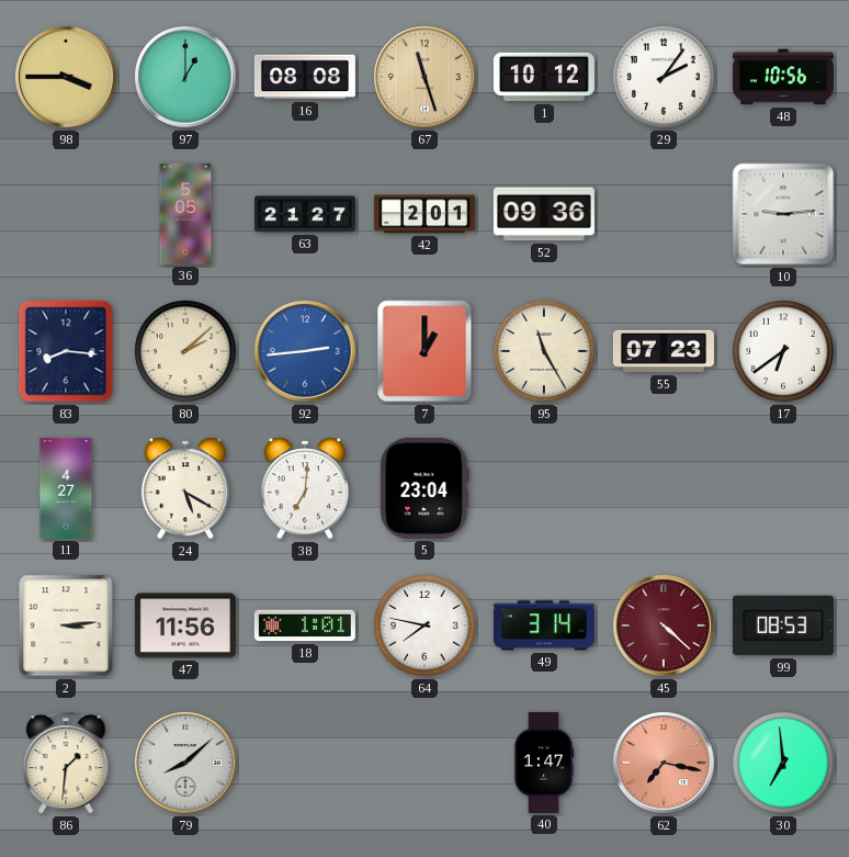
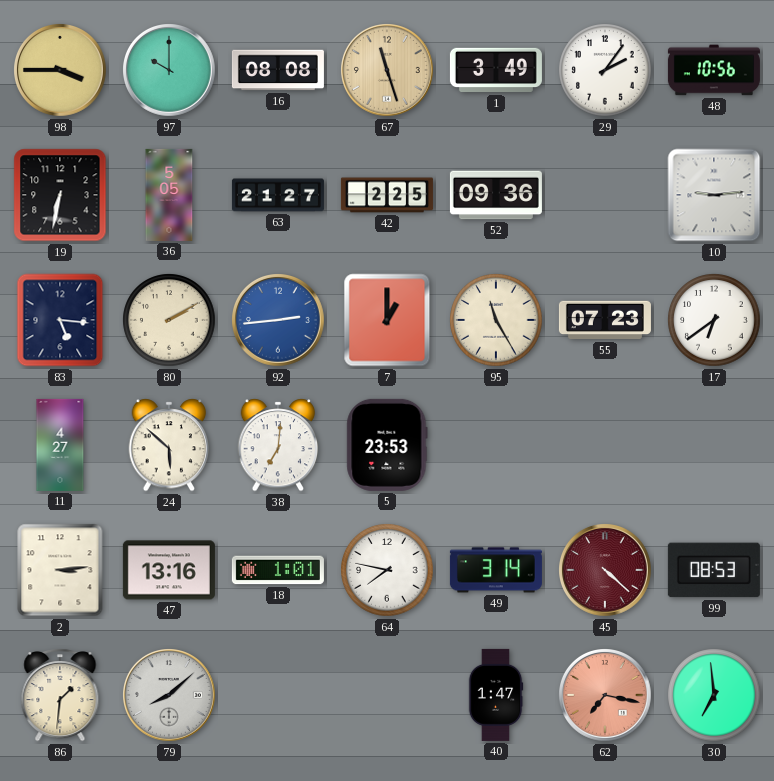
97: 1:00 -> 10:00 (170, 71)
1: 10:12 -> 3:49 (496, 70)
19: none -> 6:32 (60, 195)
42: 2:01 -> 2:25 (387, 195)
83: 8:16 -> 5:16 (60, 320)
80: 2:08 -> 2:10 (169, 320)
24: 5:20 -> 5:52 (169, 445)
5: 23:04 -> 23:53 (387, 445)
47: 11:56 -> 13:16 (169, 570)
